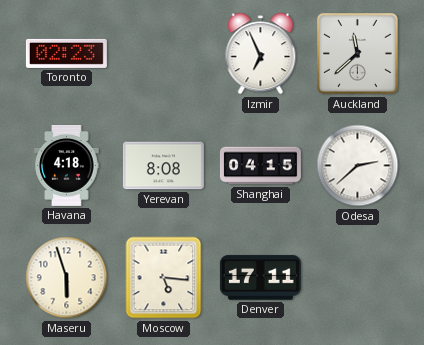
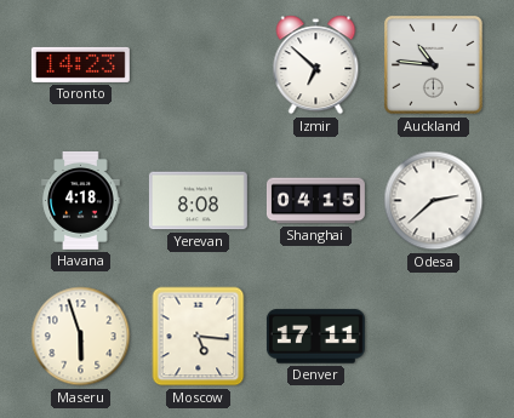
Toronto: 02:23 -> 14:23 (80, 64)
Izmir: 6:56 -> 6:52 (316, 65)
Auckland: 11:38 -> 10:46 (434, 65)
